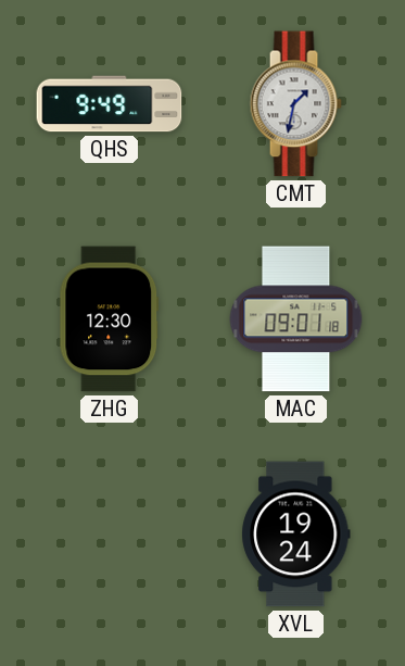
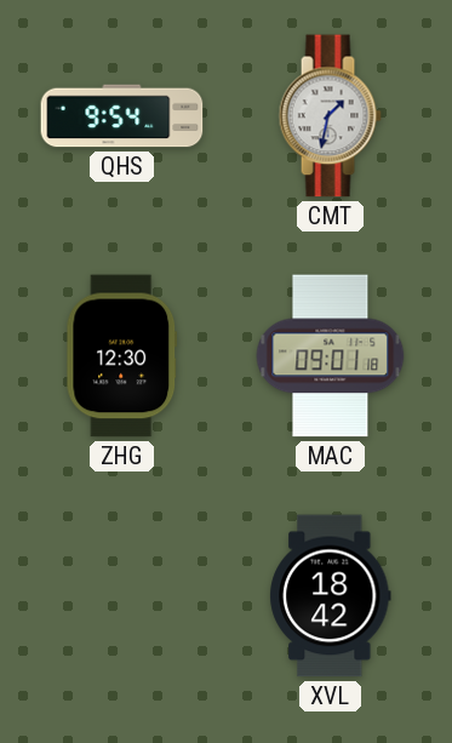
QHS: 9:49 -> 9:54 (122, 116)
XVL: 19:24 -> 18:42 (331, 596)
